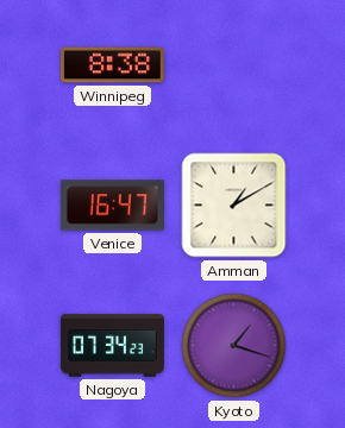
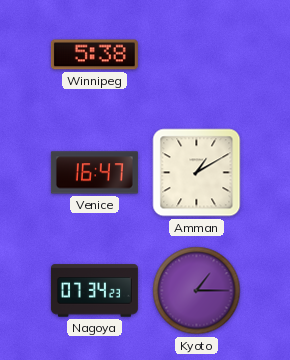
Winnipeg: 8:38 -> 5:38 (94, 55)
Kyoto: 1:18 -> 1:15 (197, 291)
